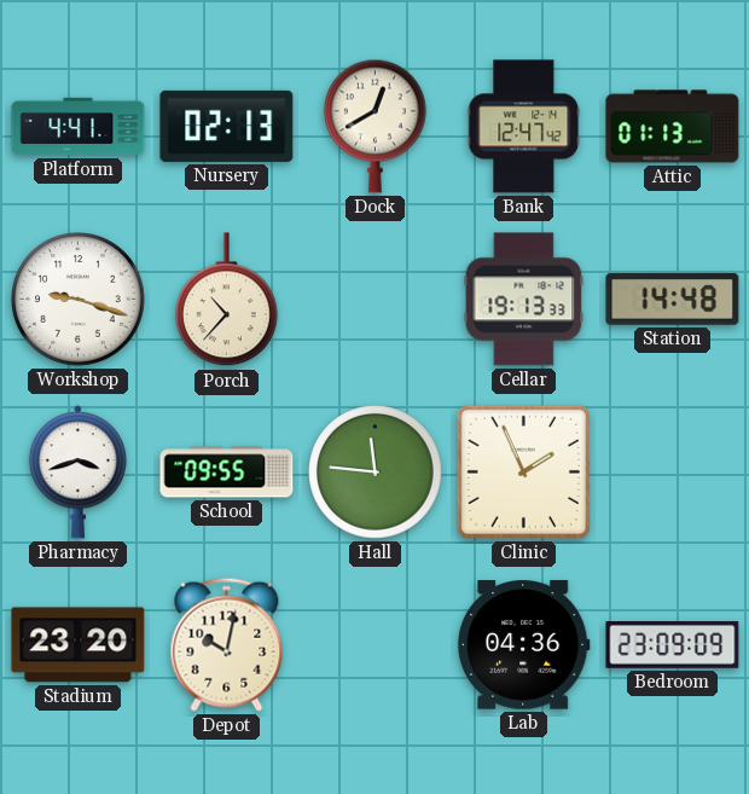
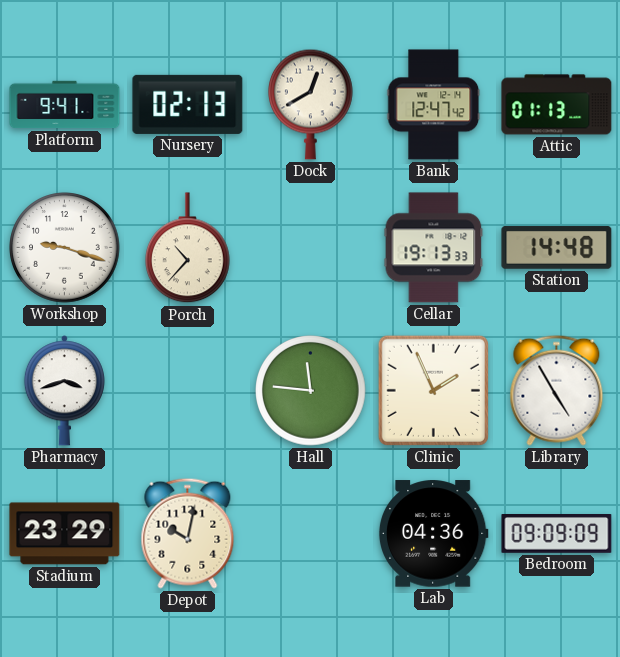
Platform: 4:41 -> 9:41 (65, 105)
School: 09:55 -> none (227, 473)
Library: none -> 4:55 (557, 390)
Stadium: 23:20 -> 23:29 (65, 534)
Bedroom: 23:09 -> 09:09 (557, 534)
